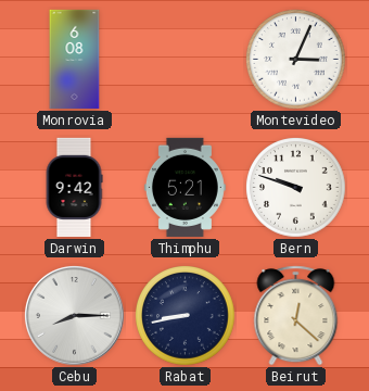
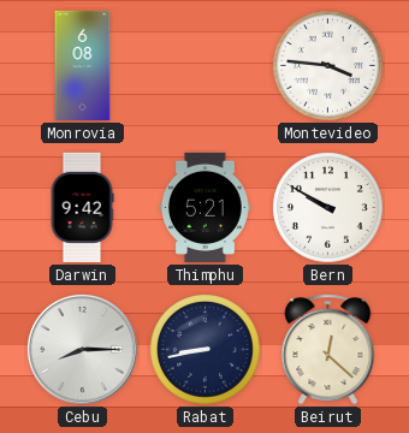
Montevideo: 3:04 -> 3:46 (328, 66)
Bern: 9:48 -> 9:50 (328, 208)
